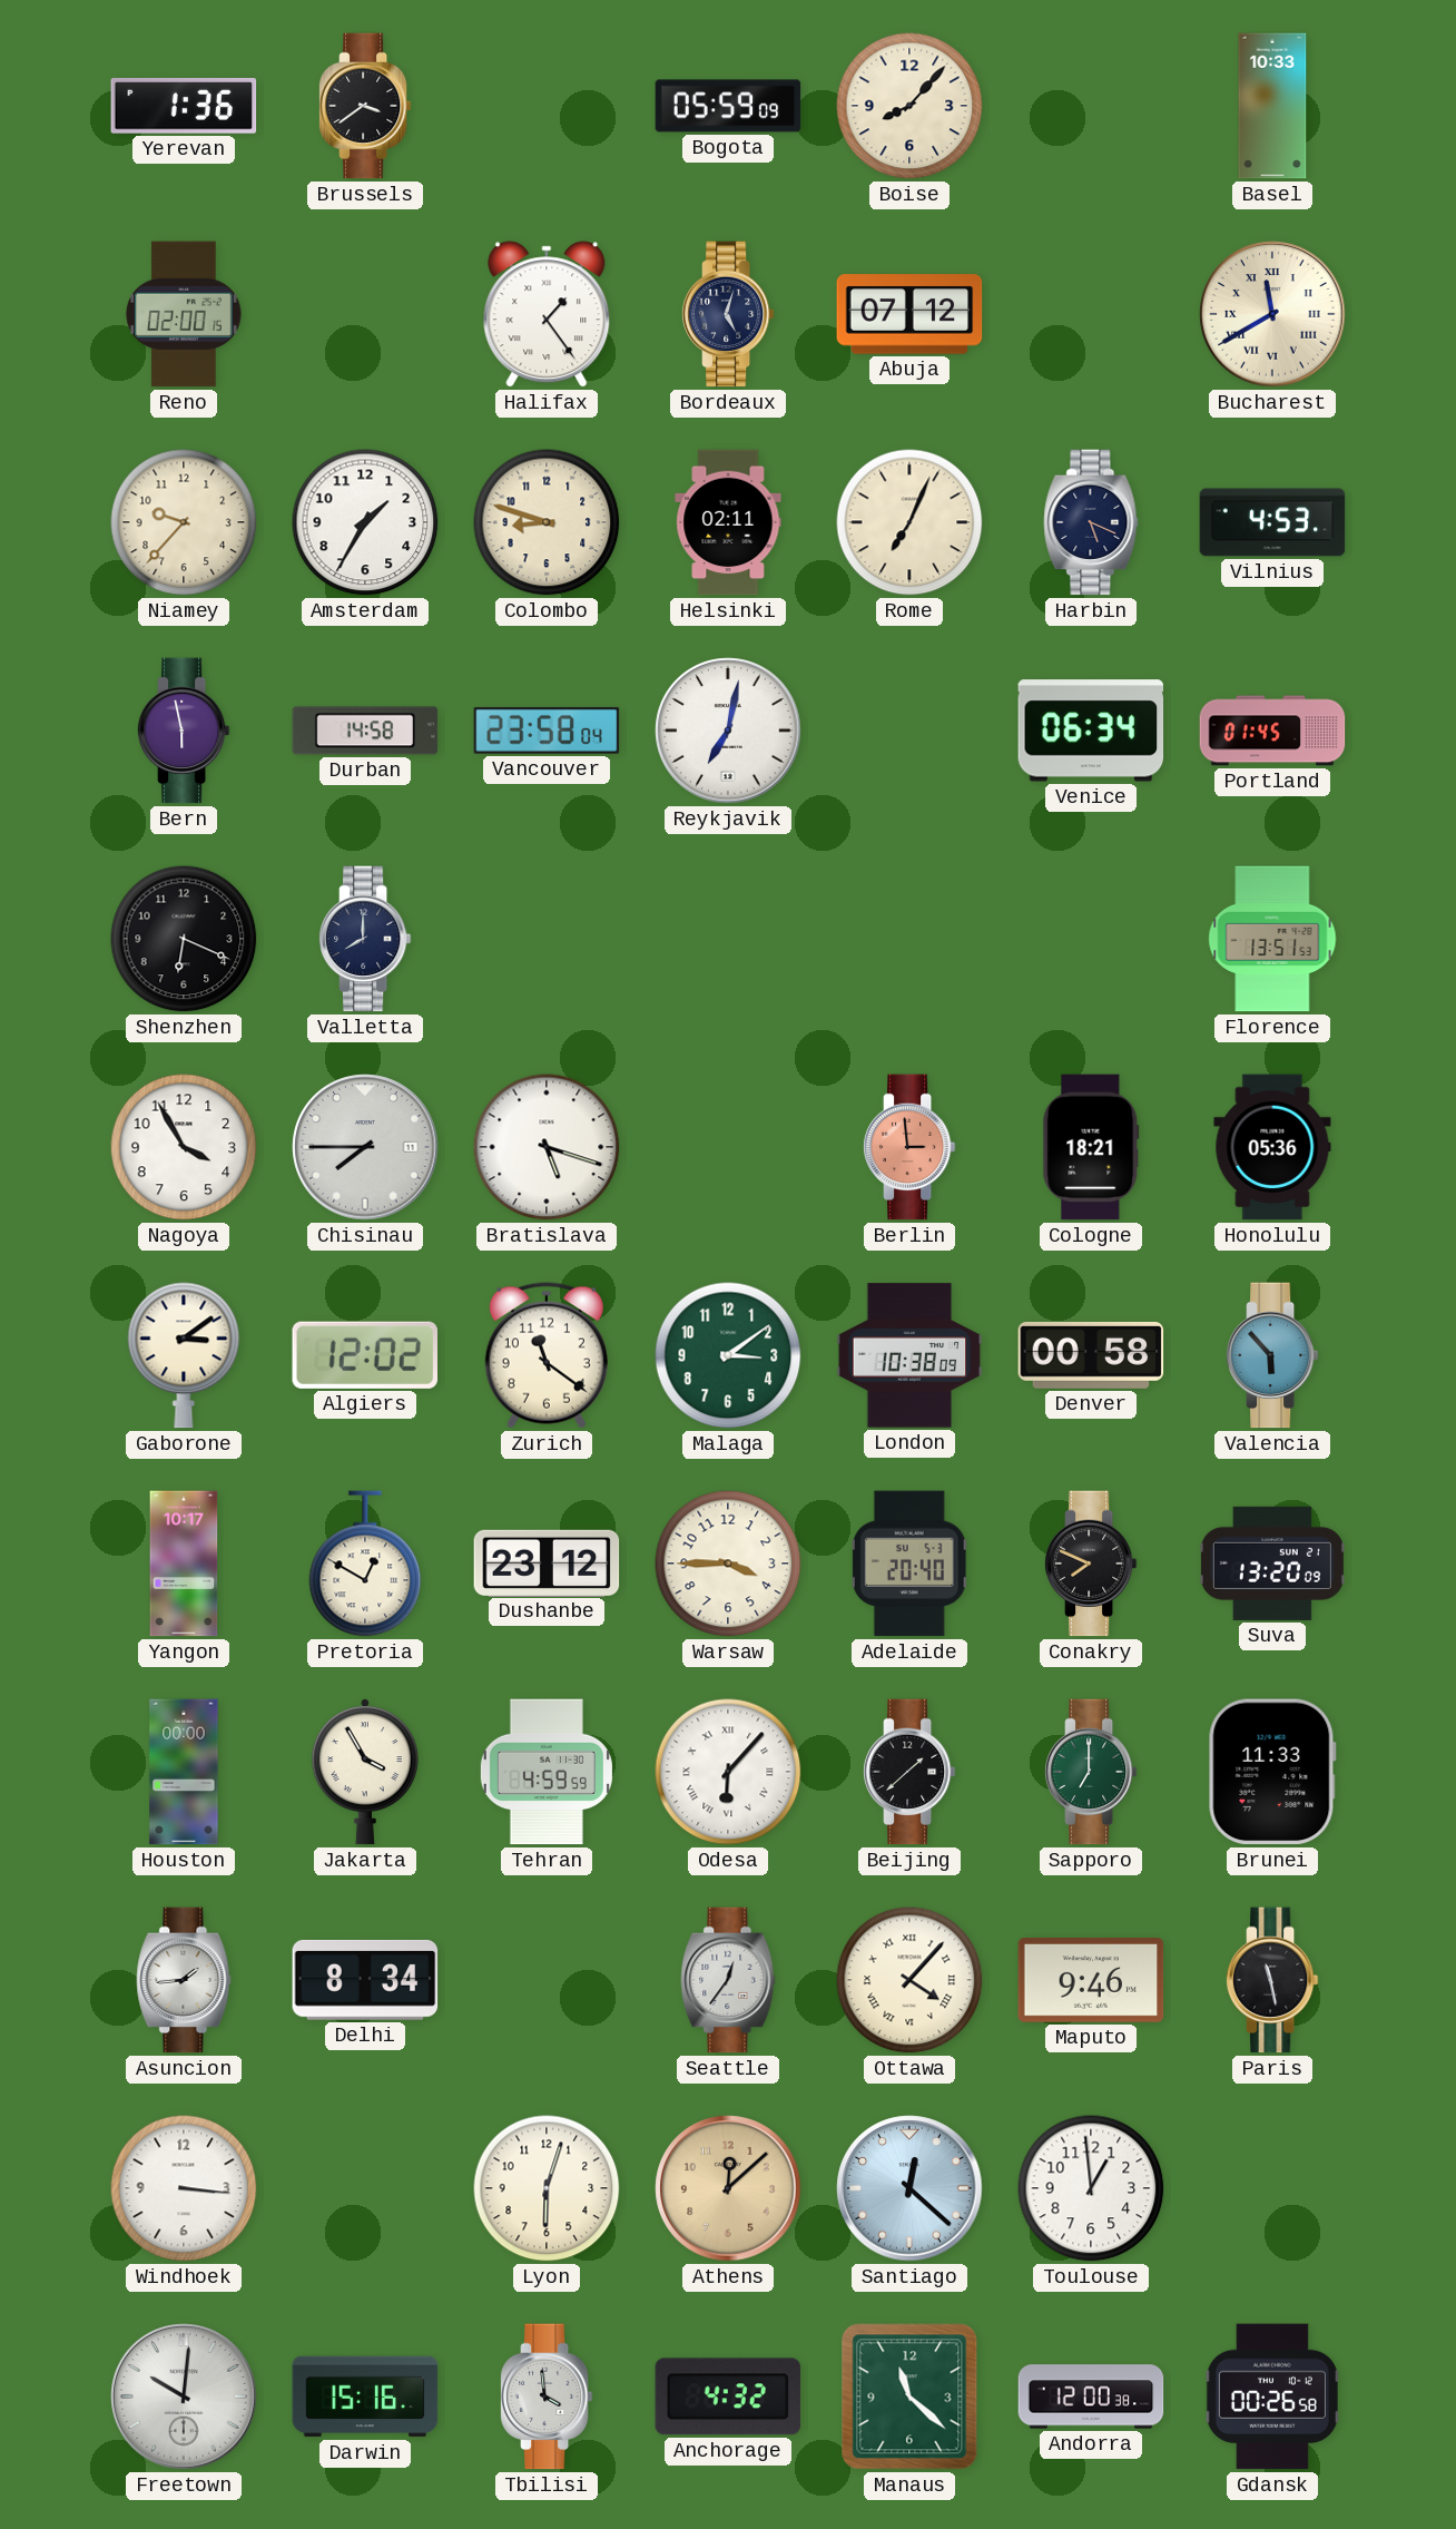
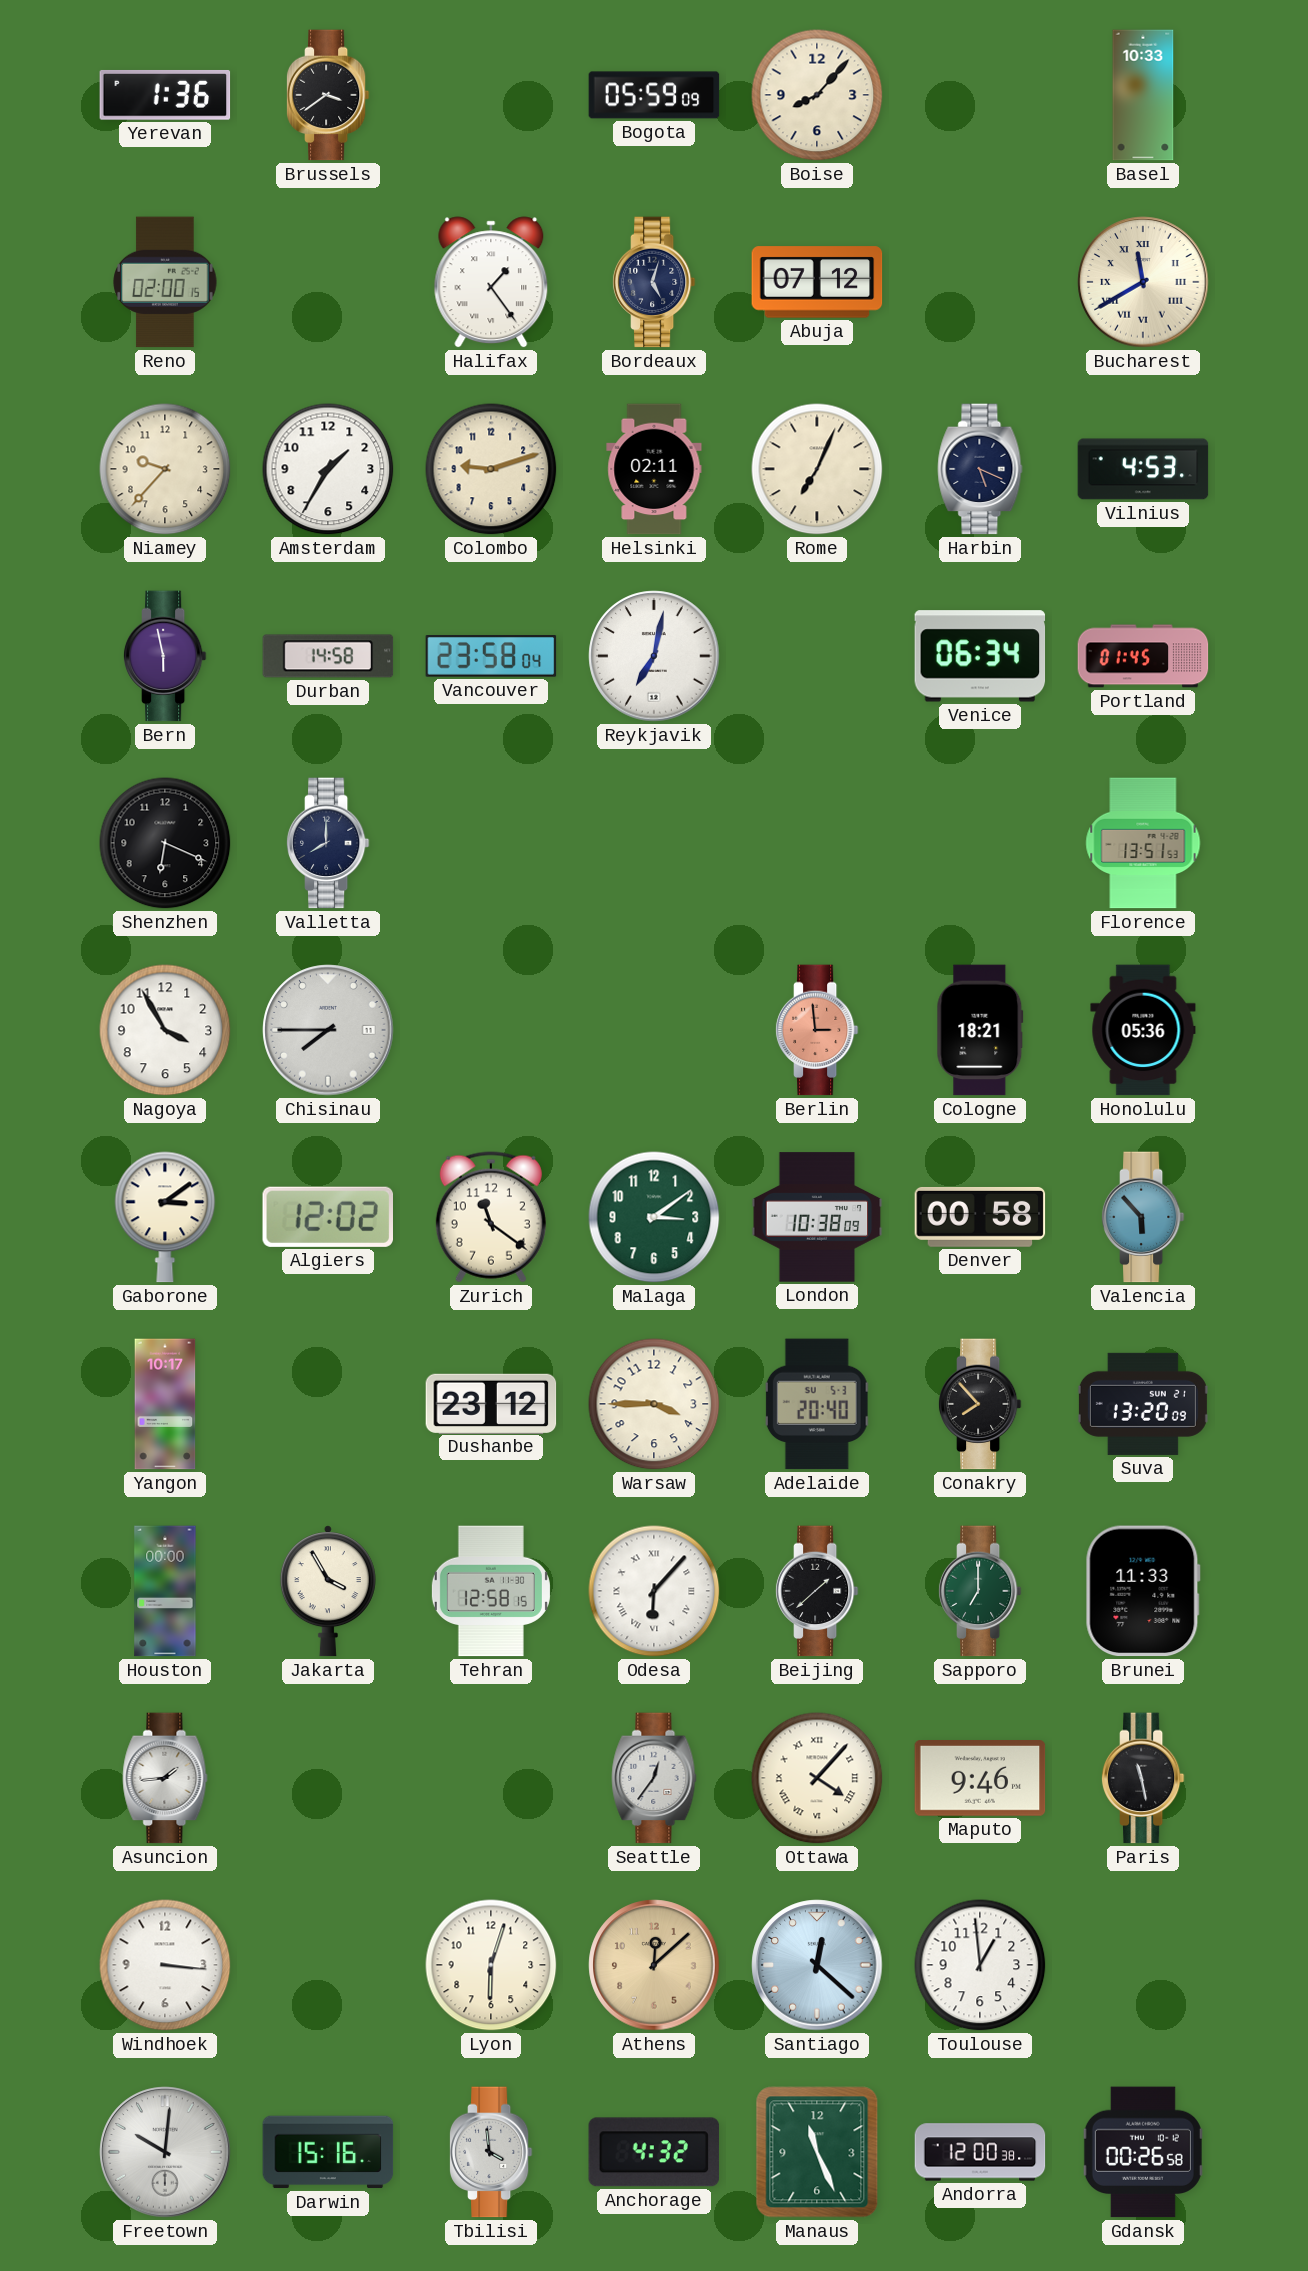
Colombo: 8:48 -> 9:12 (491, 469)
Bratislava: 5:18 -> none (547, 1147)
Pretoria: 12:50 -> none (365, 1564)
Conakry: 7:49 -> 7:53 (980, 1404)
Tehran: 4:59 -> 12:58 (491, 1591)
Delhi: 8:34 -> none (365, 1980)
Manaus: 11:22 -> 11:26 (817, 2152)
